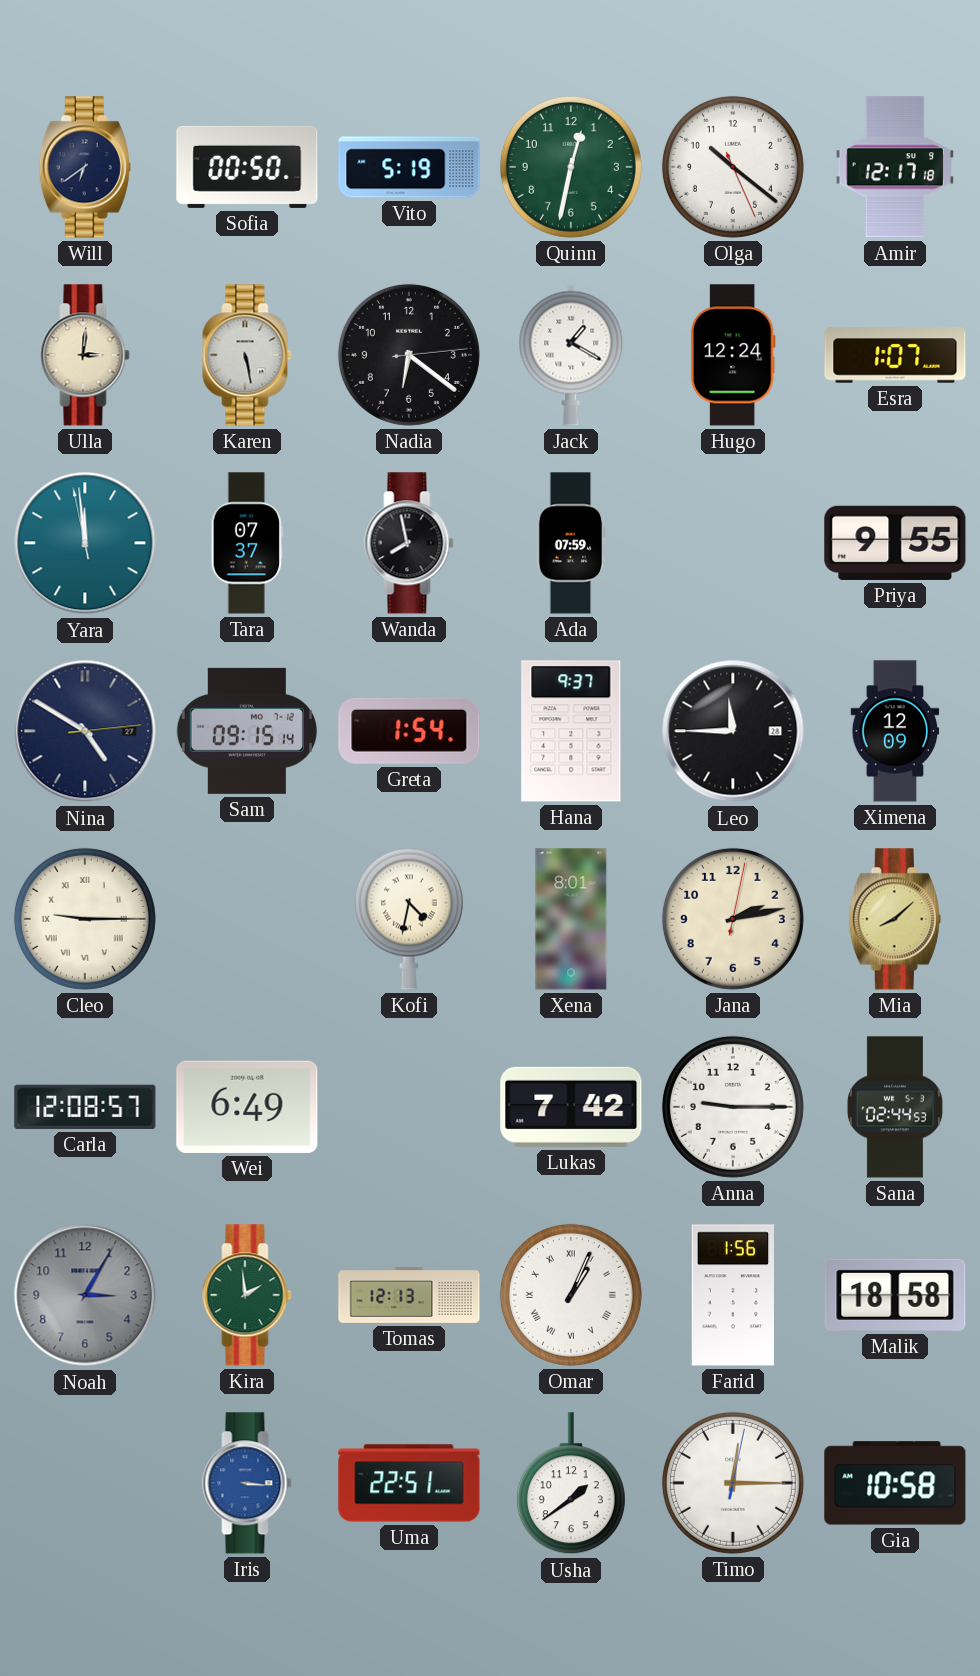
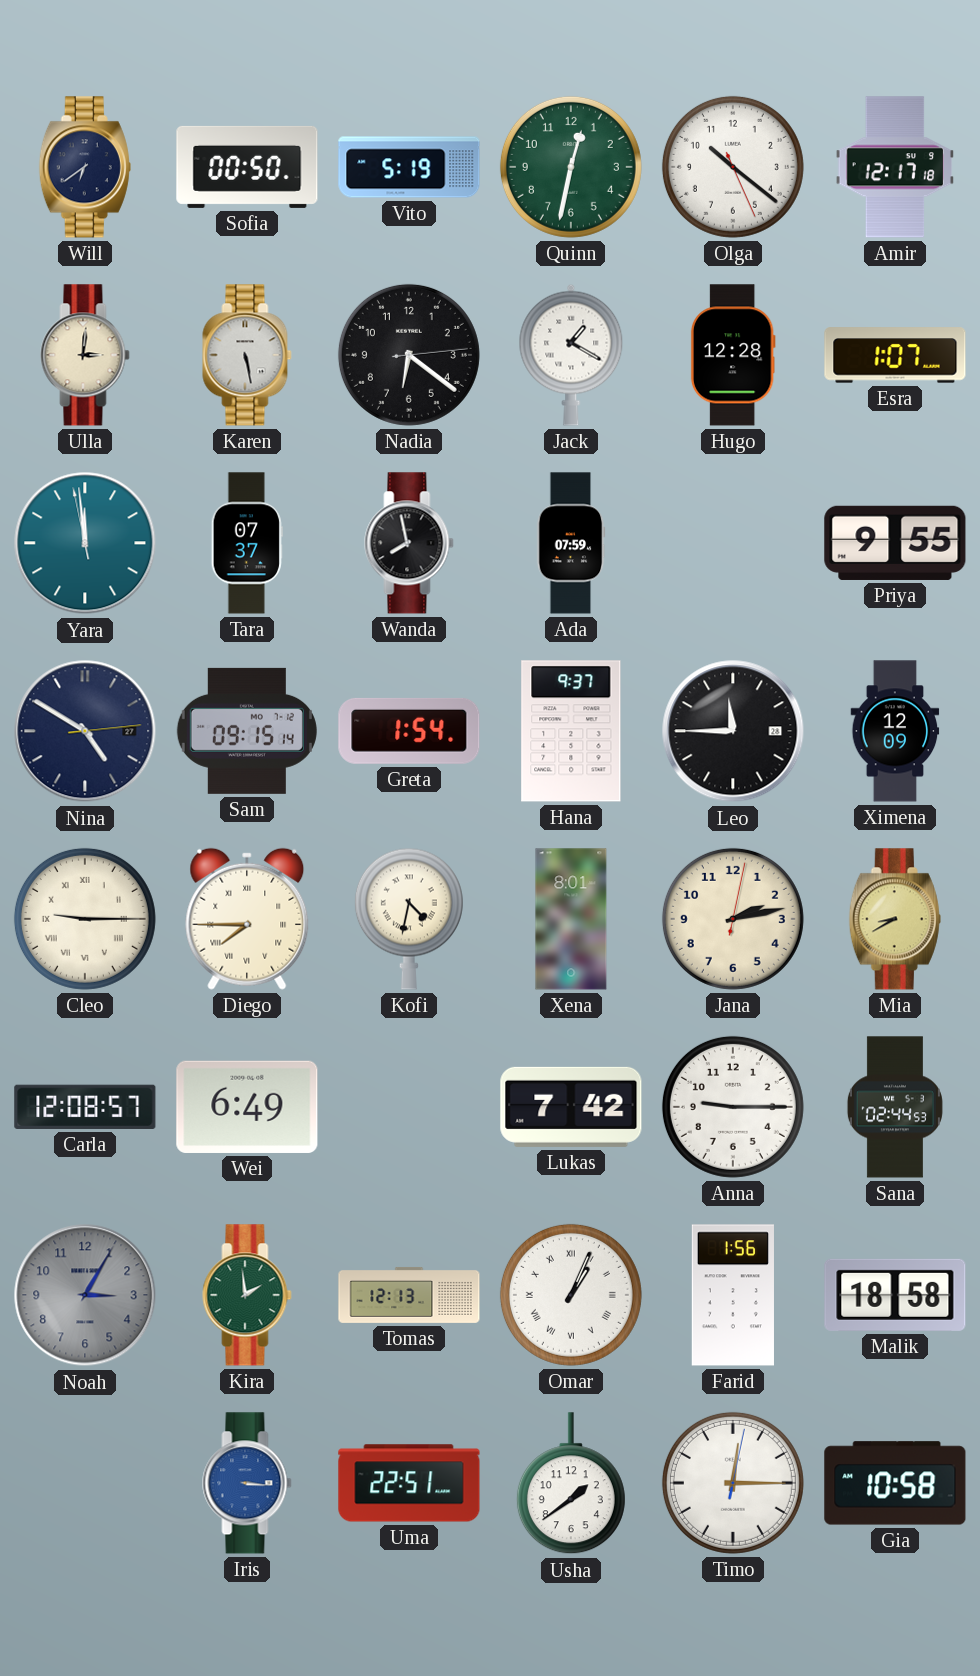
Hugo: 12:24 -> 12:28 (733, 355)
Diego: none -> 7:45 (247, 919)
Mia: 8:08 -> 8:40 (895, 919)
